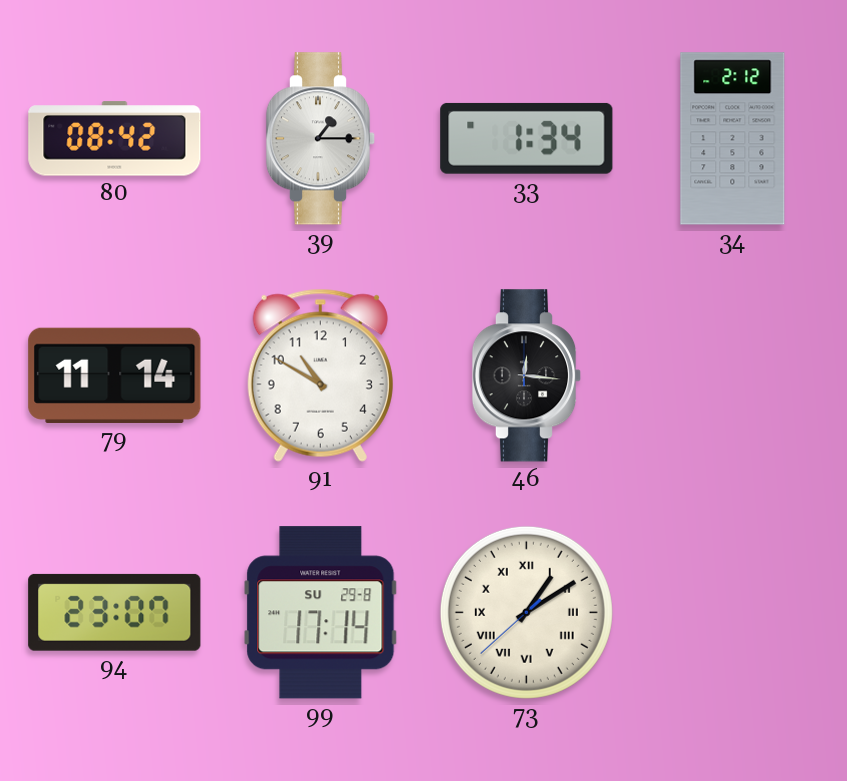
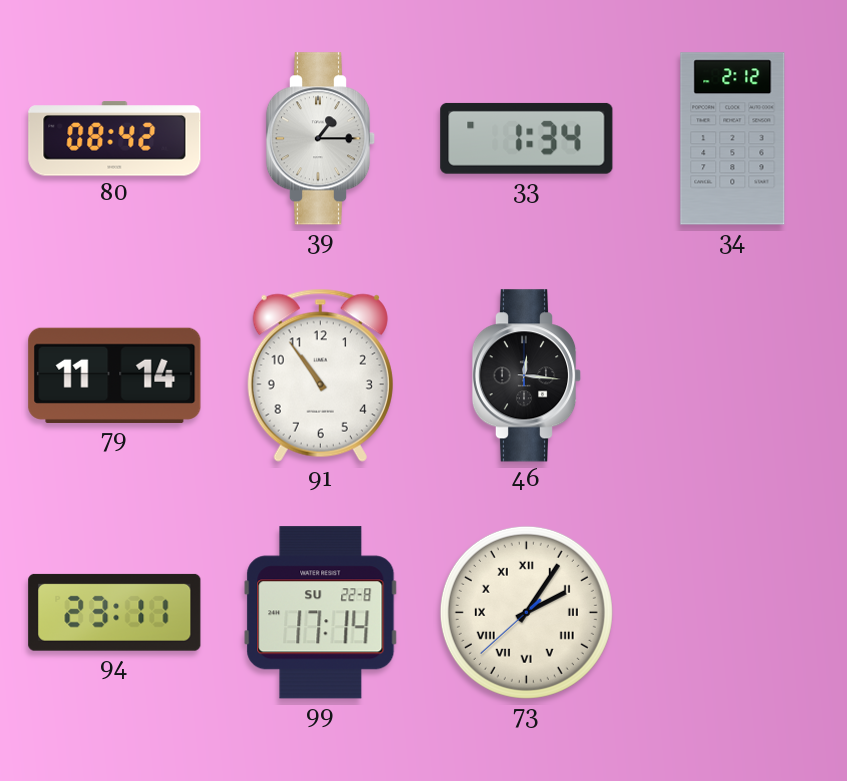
91: 10:50 -> 10:54 (320, 375)
94: 23:07 -> 23:11 (115, 612)
99 date: SU 29-8 -> SU 22-8 (321, 613)
73: 1:09 -> 2:05 (526, 612)
